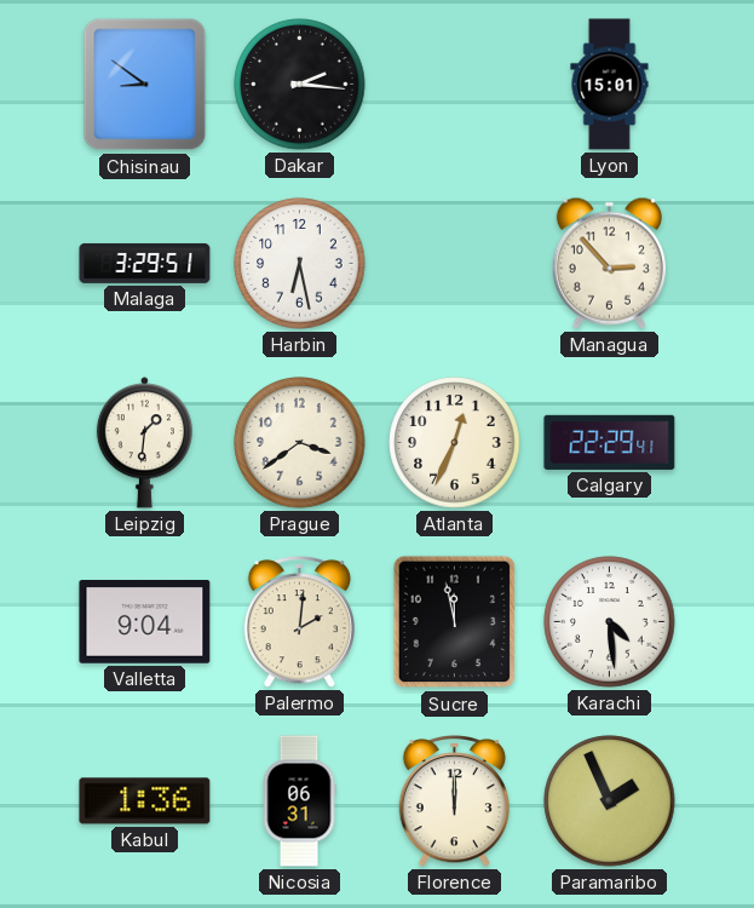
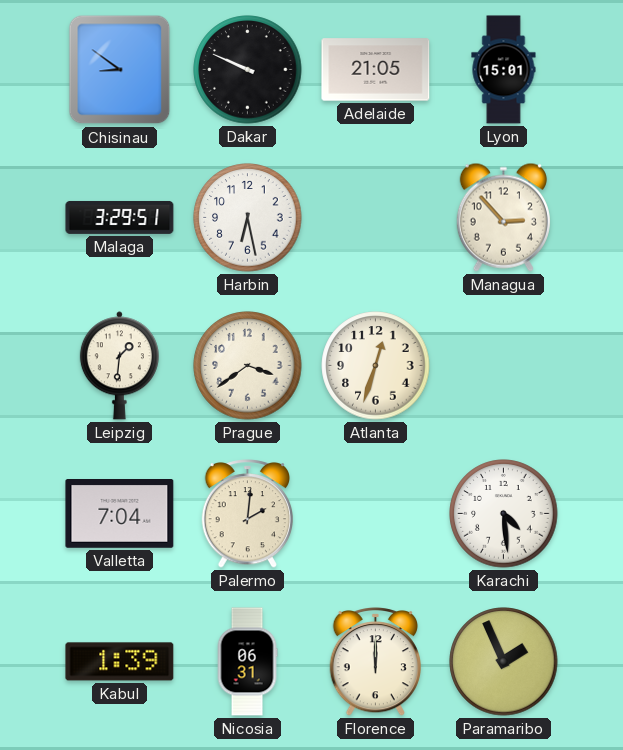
Dakar: 2:16 -> 9:49 (248, 70)
Adelaide: none -> 21:05 (376, 70)
Atlanta: 12:34 -> 12:33 (376, 366)
Calgary: 22:29 -> none (610, 442)
Valletta: 9:04 -> 7:04 (120, 514)
Sucre: 11:58 -> none (455, 622)
Kabul: 1:36 -> 1:39 (120, 662)
